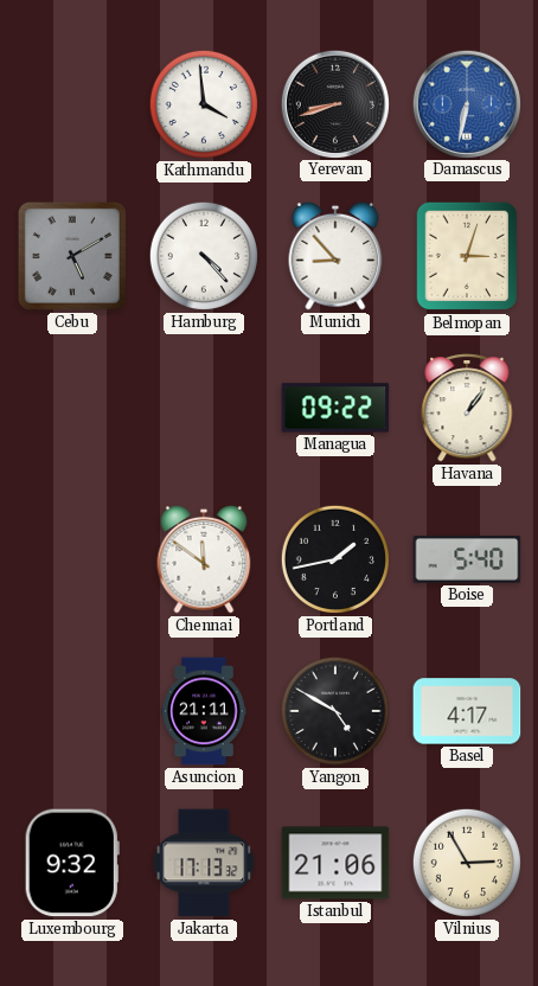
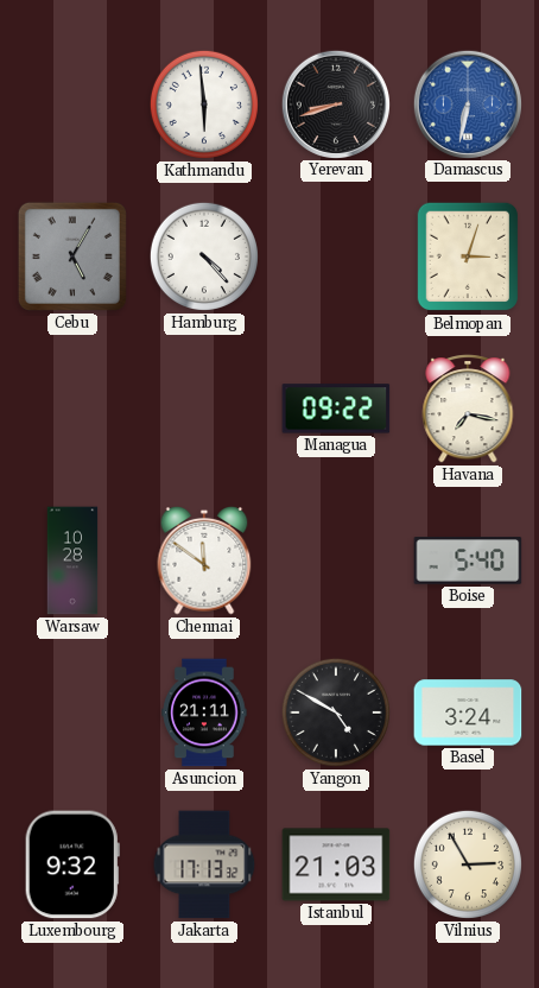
Kathmandu: 3:59 -> 5:59 (204, 104)
Cebu: 5:10 -> 5:05 (72, 256)
Munich: 8:53 -> none (335, 256)
Havana: 1:06 -> 7:17 (468, 408)
Warsaw: none -> 10:28 (72, 560)
Portland: 1:43 -> none (335, 559)
Basel: 4:17 -> 3:24 (468, 712)
Istanbul: 21:06 -> 21:03 (336, 864)
